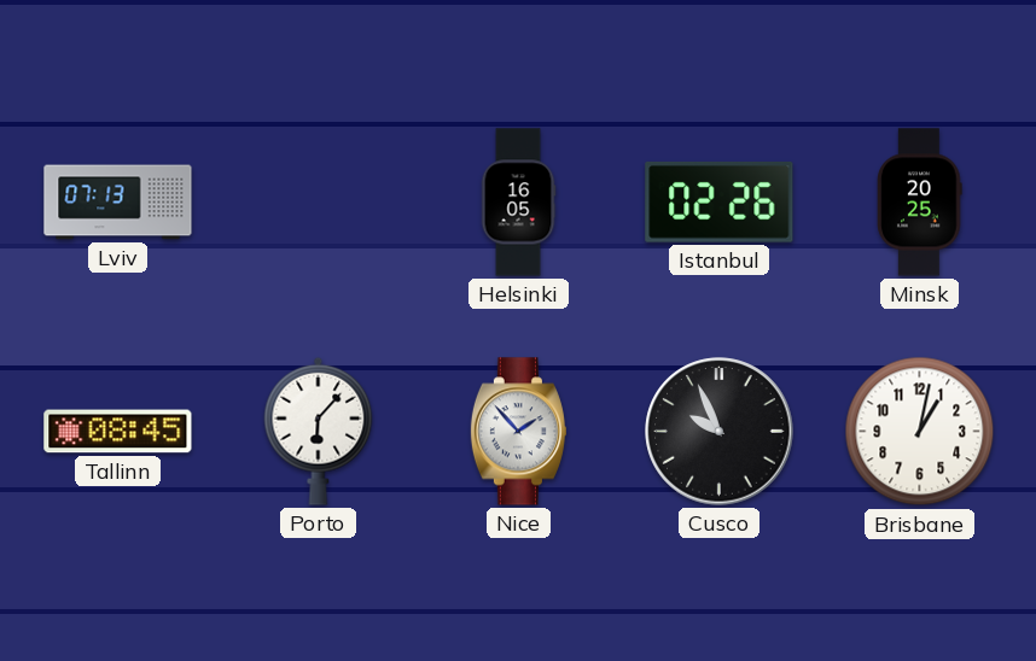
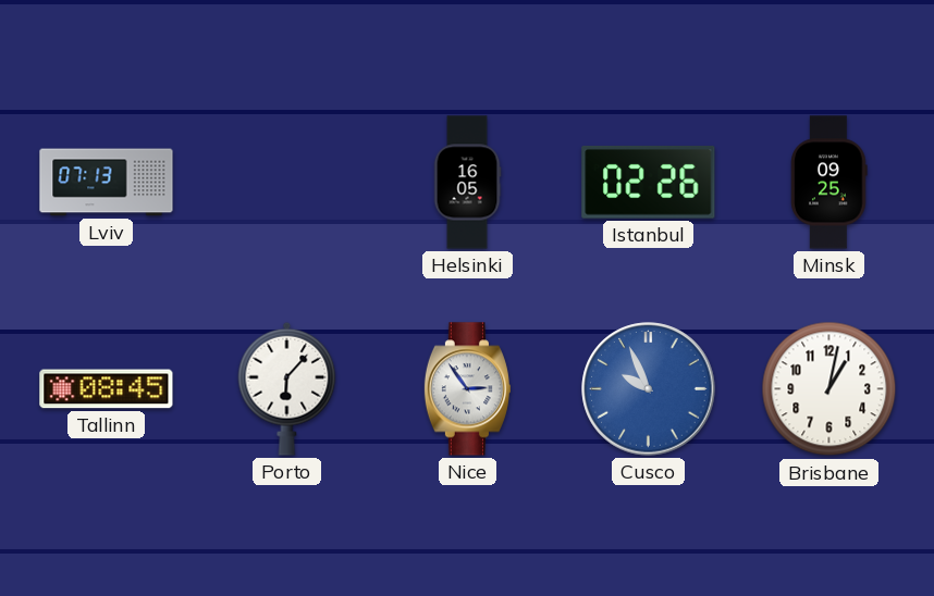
Minsk: 20:25 -> 09:25 (829, 183)
Nice: 1:53 -> 2:54 (467, 389)
Cusco dial: black -> blue (649, 389)
